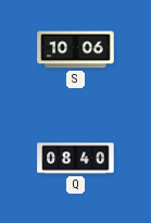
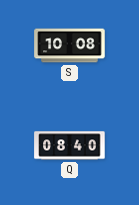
S: 10:06 -> 10:08 (70, 46)
